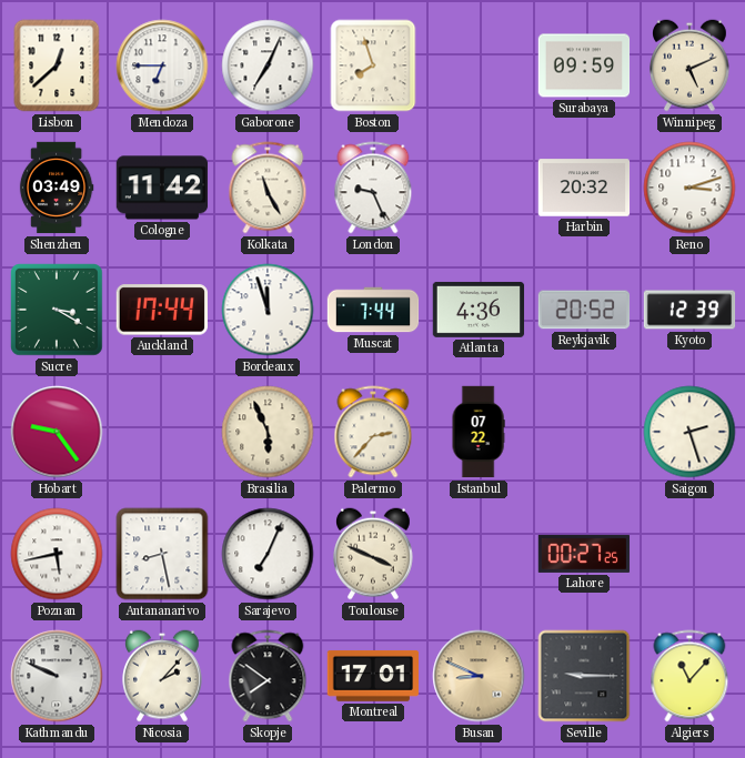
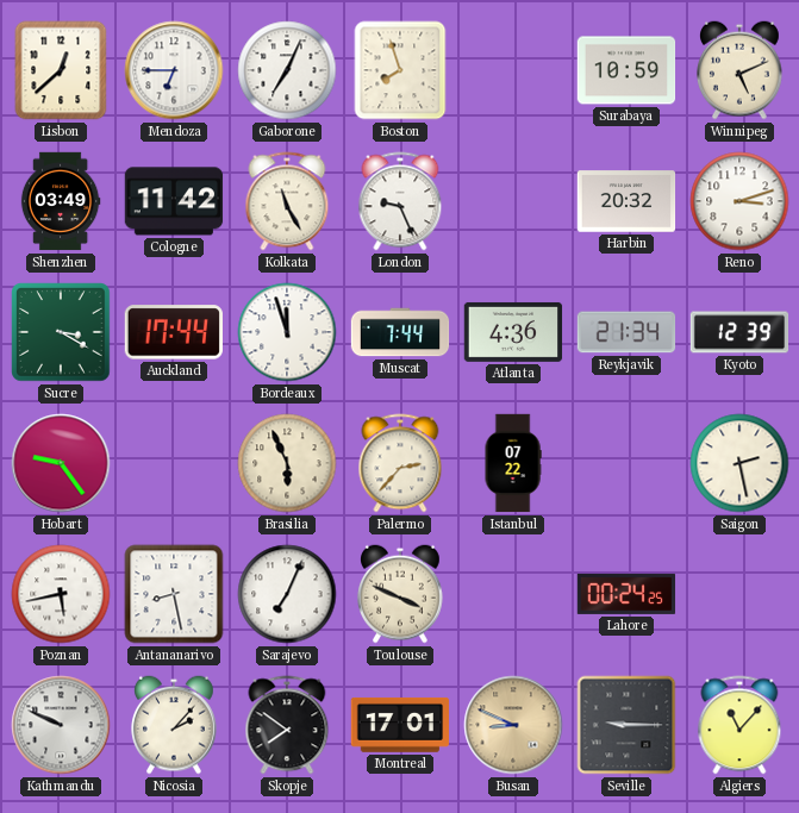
Surabaya: 09:59 -> 10:59 (626, 70)
Reykjavik: 20:52 -> 21:34 (626, 332)
Saigon: 2:27 -> 2:28 (739, 463)
Lahore: 00:27 -> 00:24 (626, 594)
